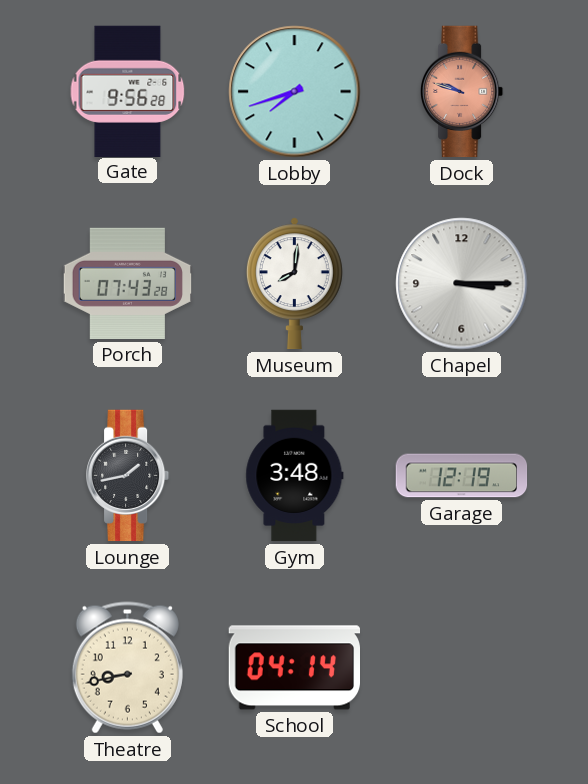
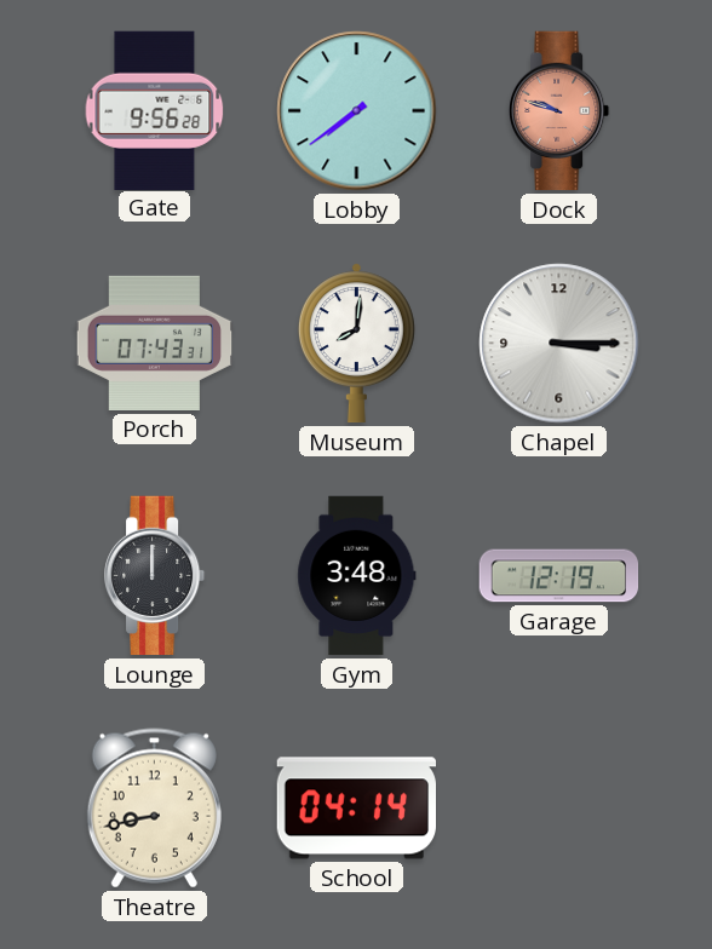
Lobby: 7:42 -> 7:39 (357, 111)
Porch: 07:43:28 -> 07:43:31 (155, 343)
Lounge: 1:43 -> 12:00 (155, 576)
